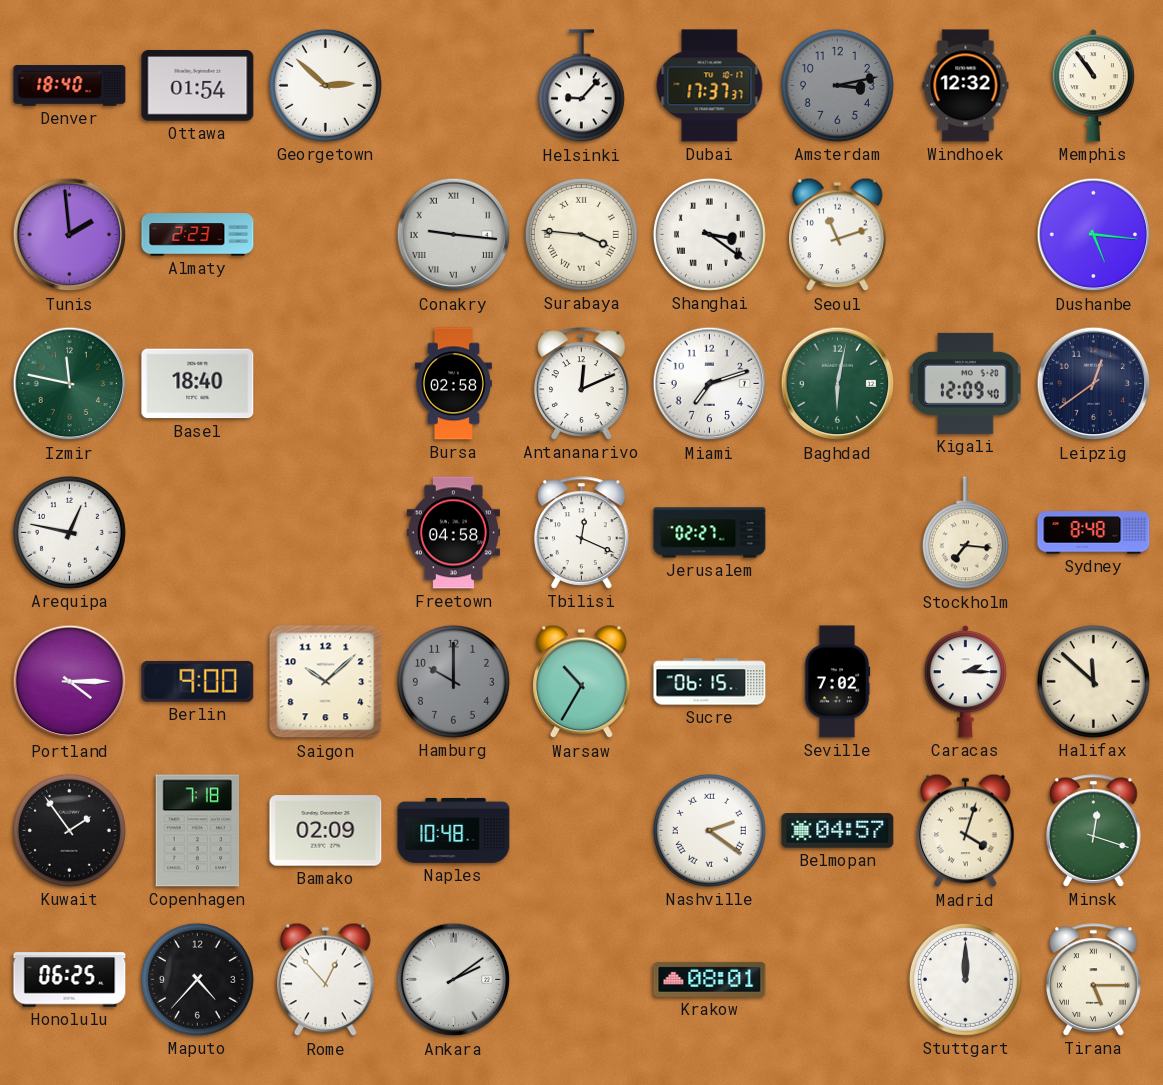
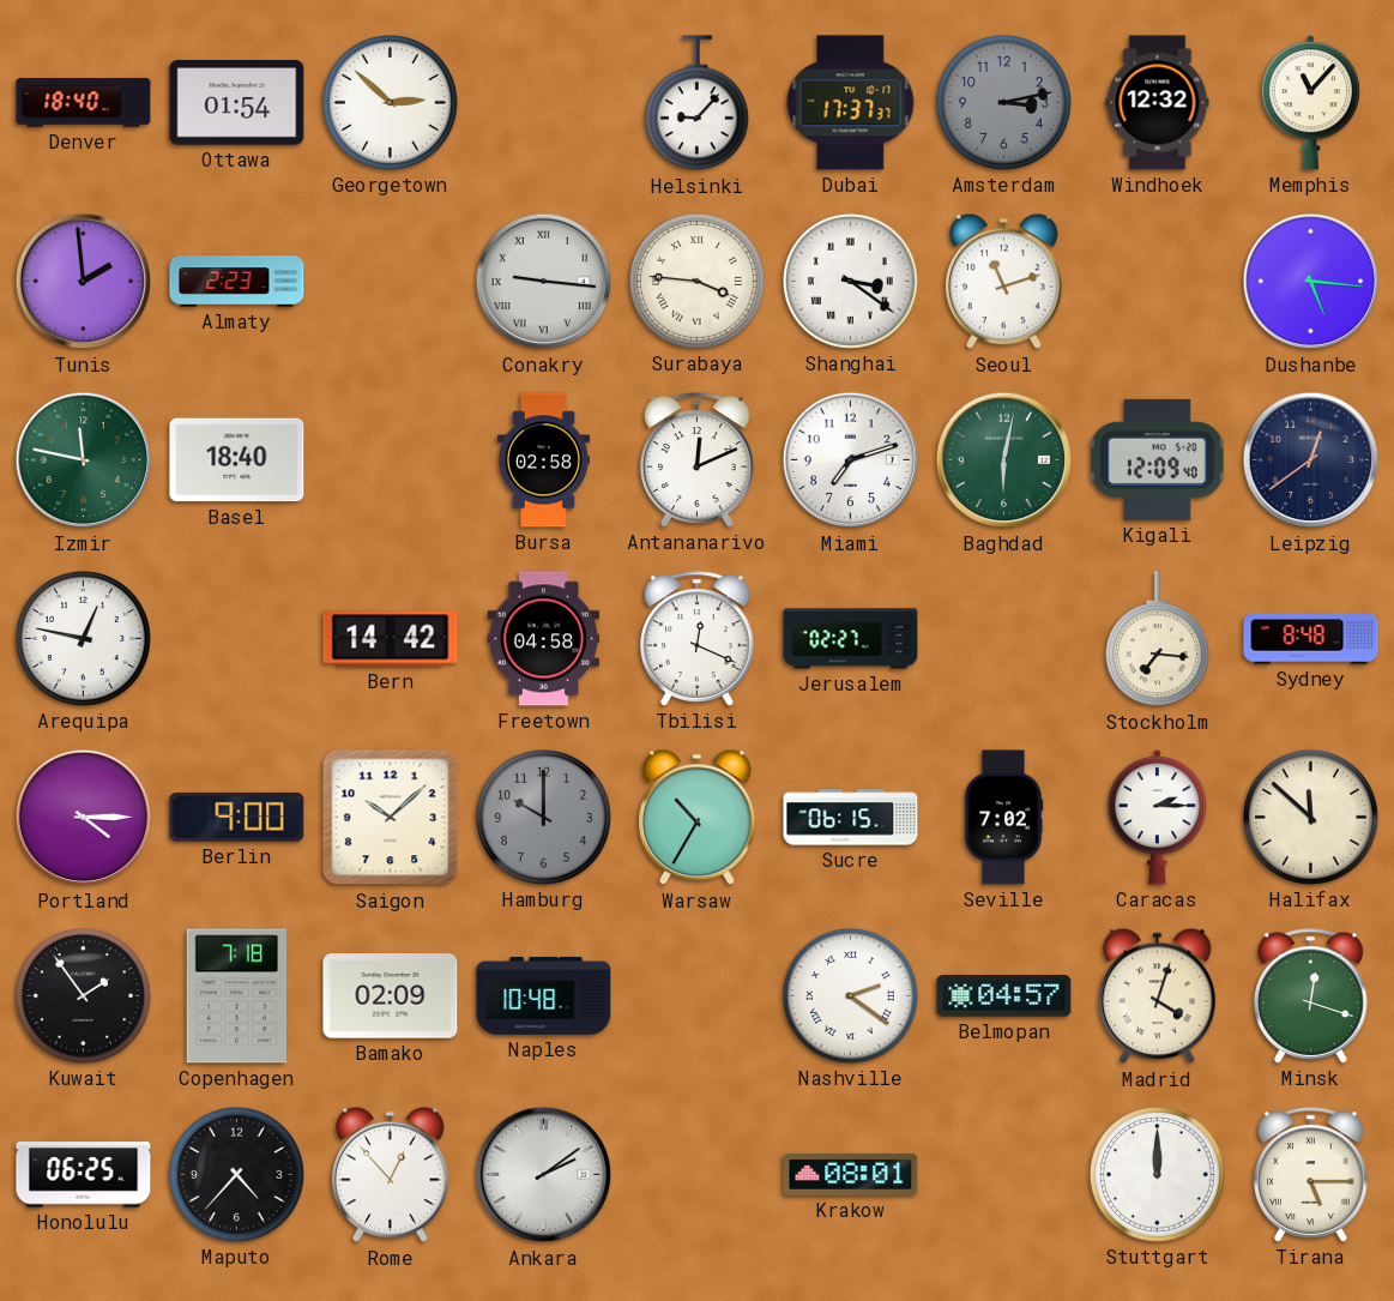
Memphis: 10:54 -> 11:07 (1310, 103)
Bern: none -> 14:42 (391, 639)
